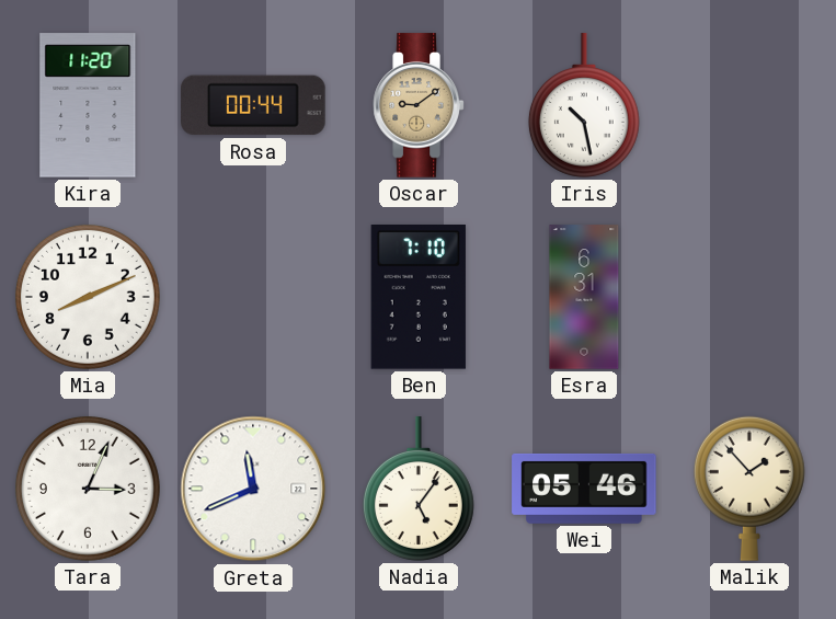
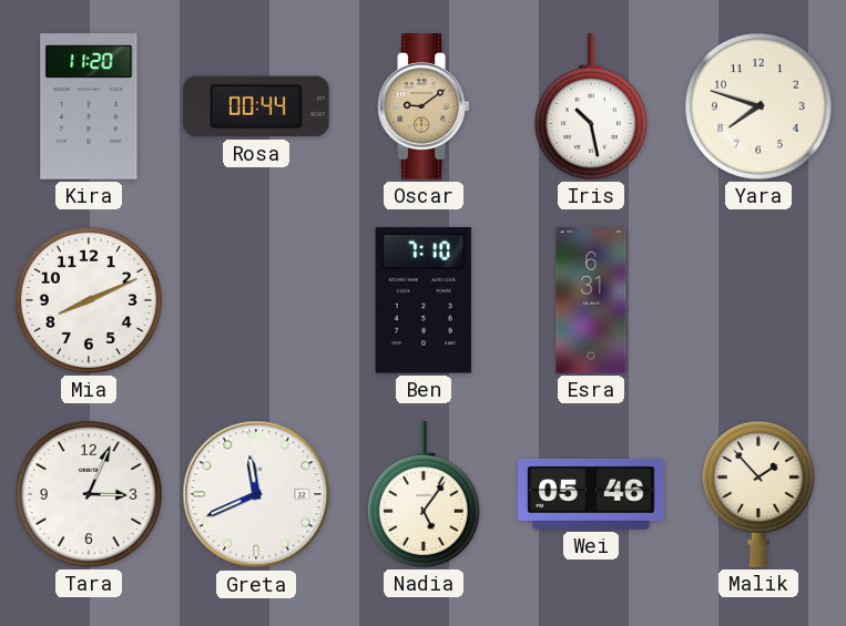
Yara: none -> 7:48 (758, 106)
